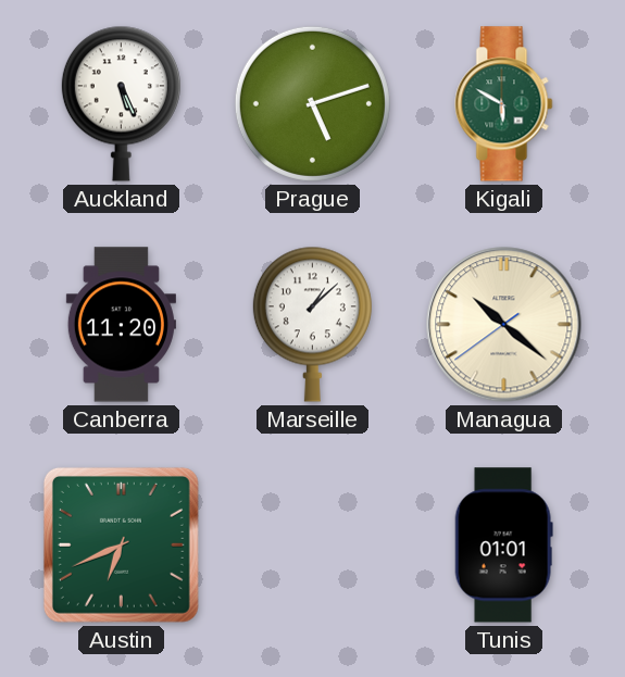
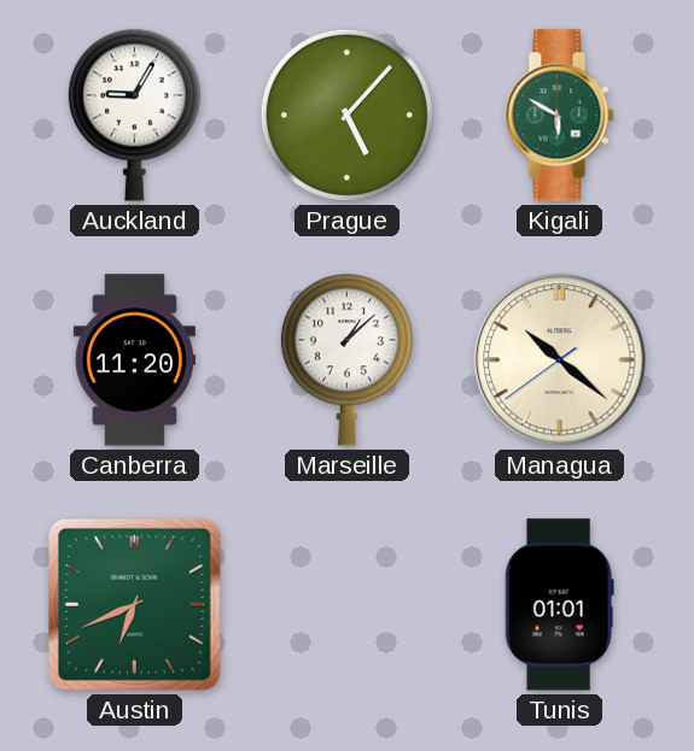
Auckland: 5:26 -> 9:05 (134, 115)
Prague: 5:12 -> 5:07 (346, 115)
